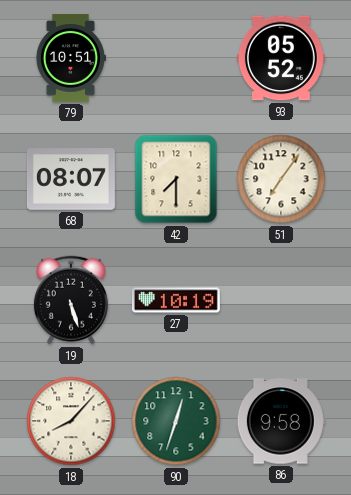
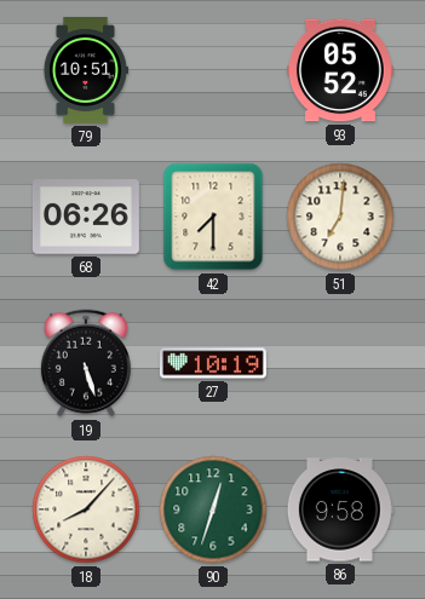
68: 08:07 -> 06:26 (86, 217)
51: 7:06 -> 7:01 (340, 217)
